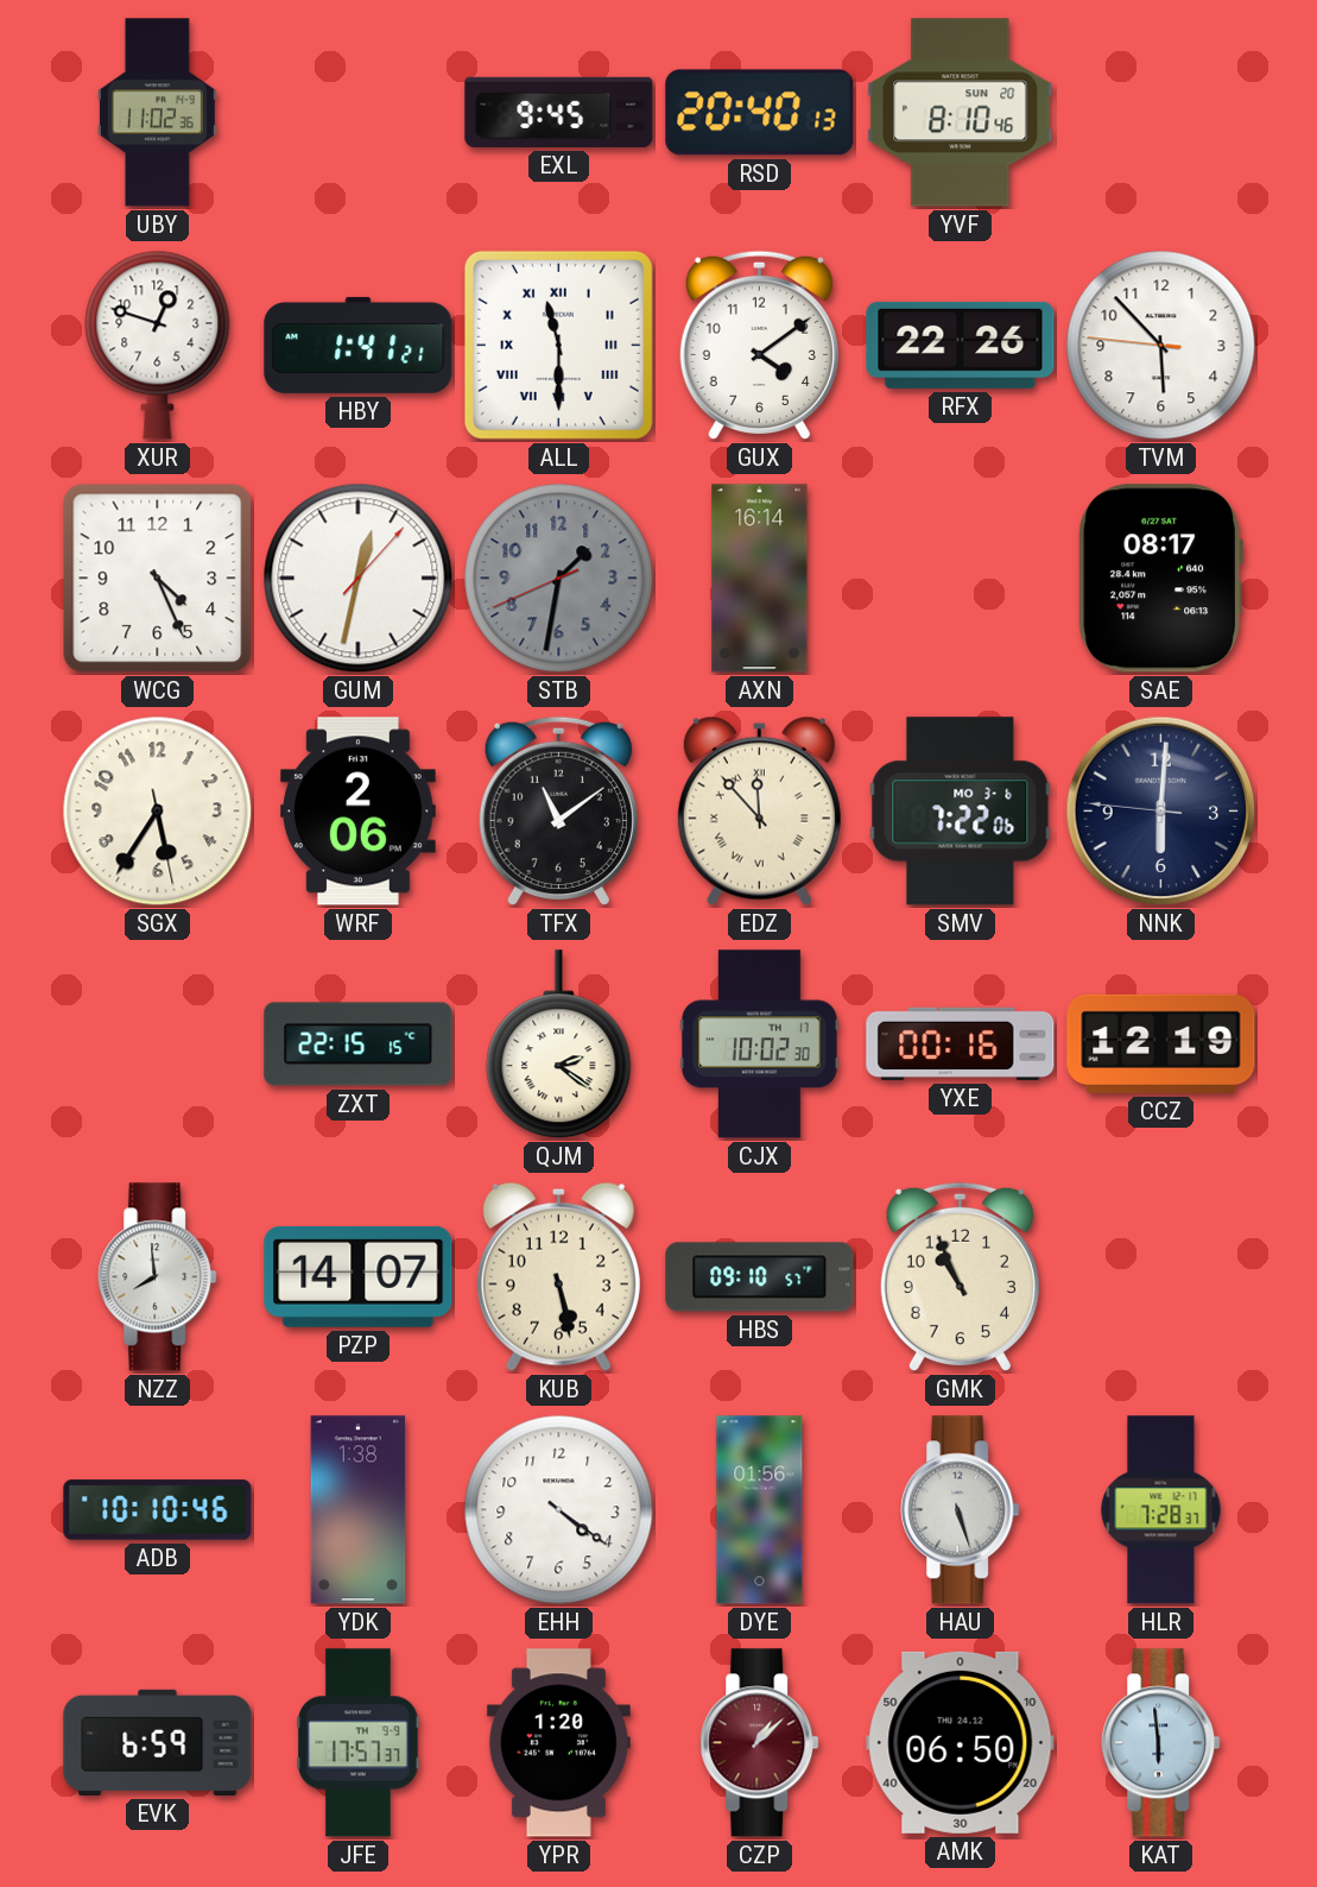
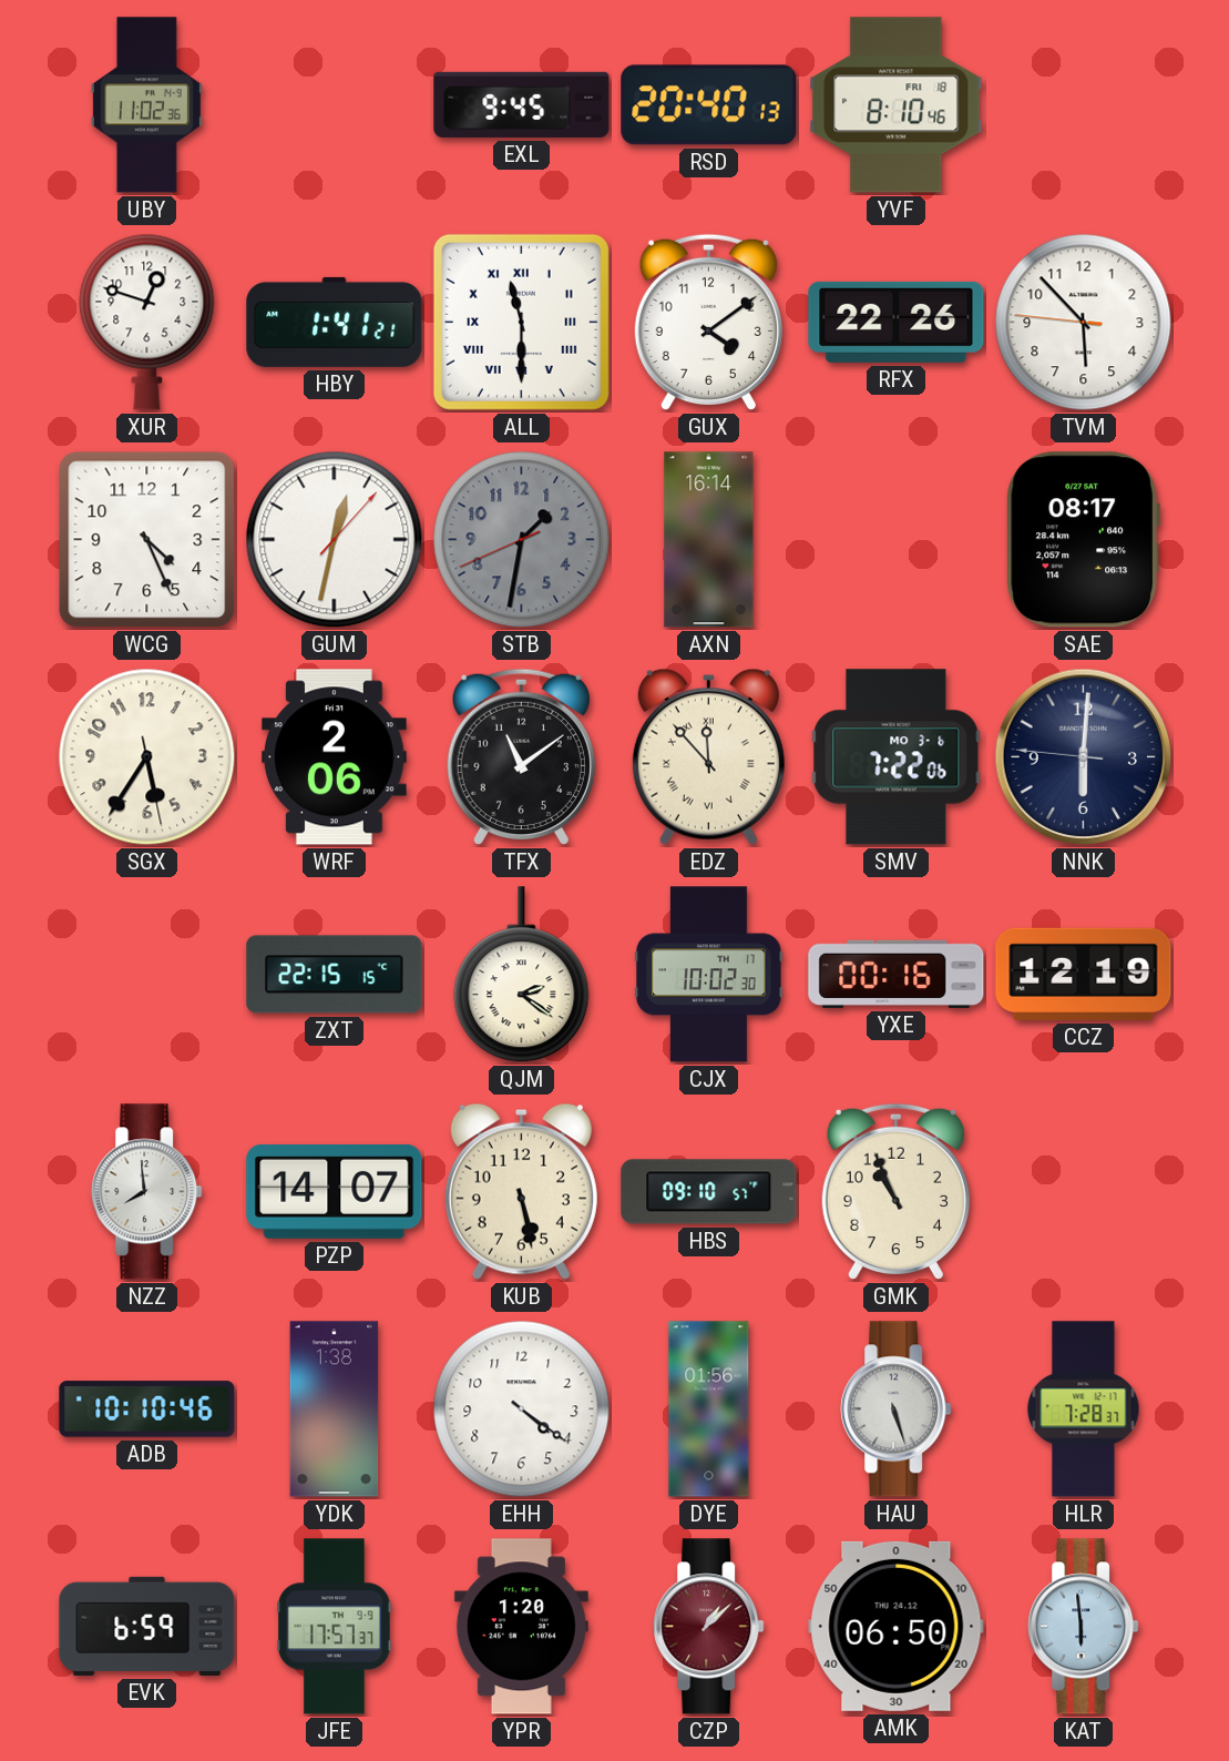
YVF date: SUN 20 -> FRI 18 (897, 105)
